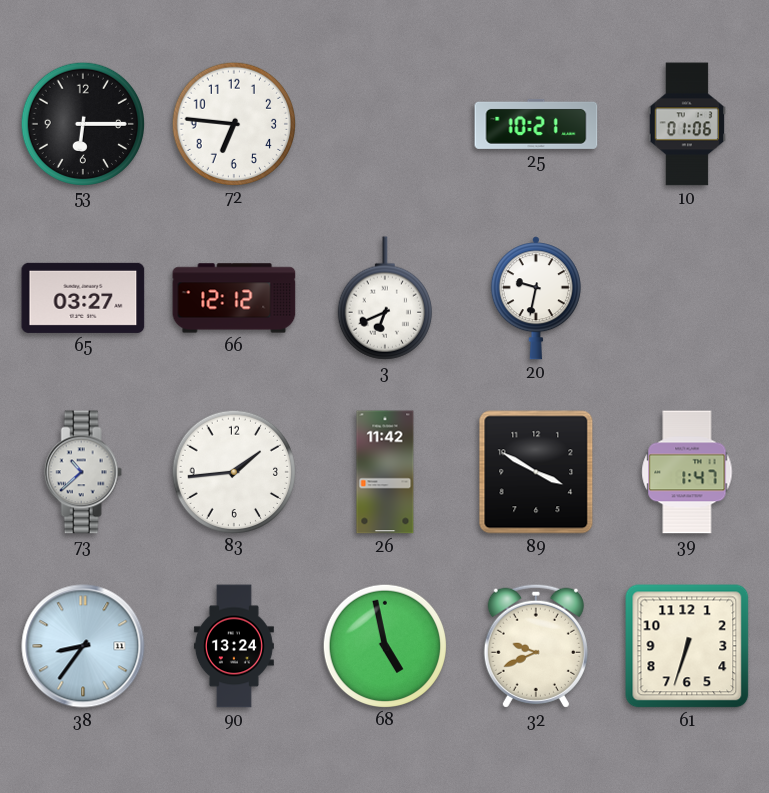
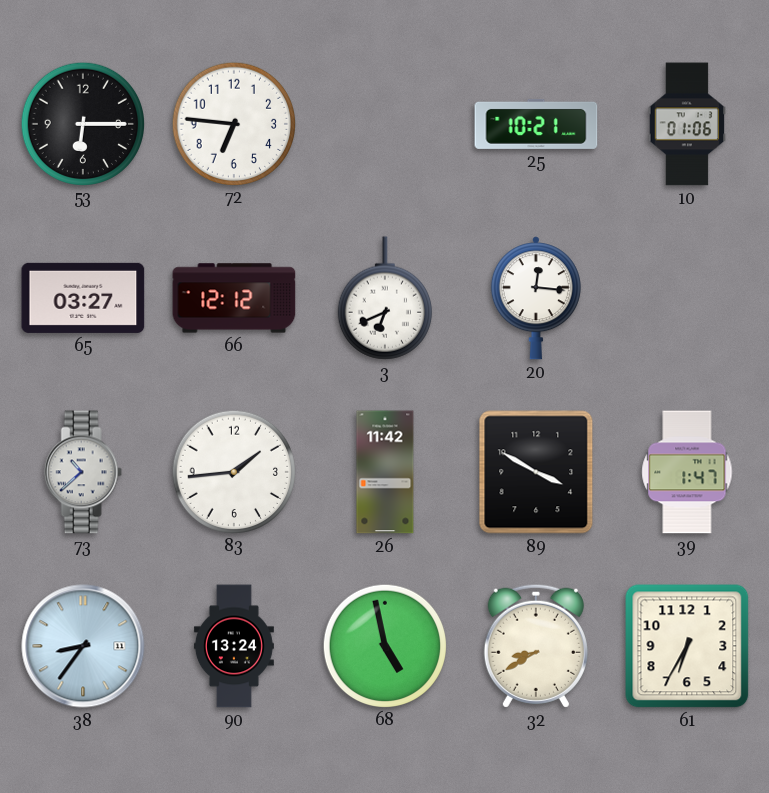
20: 9:32 -> 12:16 (536, 298)
32: 9:41 -> 8:40 (536, 646)
61: 6:33 -> 6:35 (687, 646)
